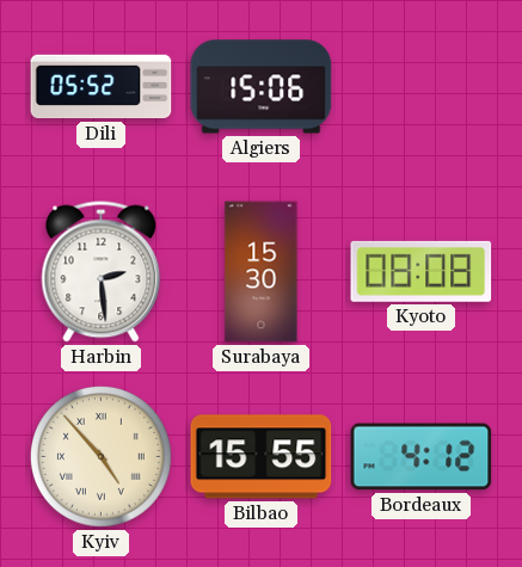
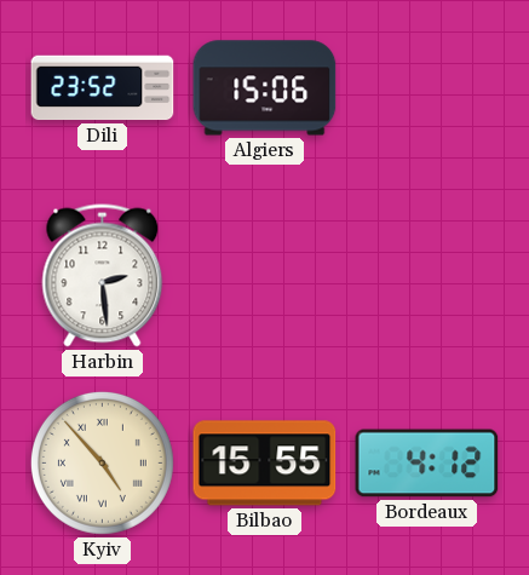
Dili: 05:52 -> 23:52 (103, 88)
Surabaya: 15:30 -> none (262, 272)
Kyoto: 08:08 -> none (422, 271)
